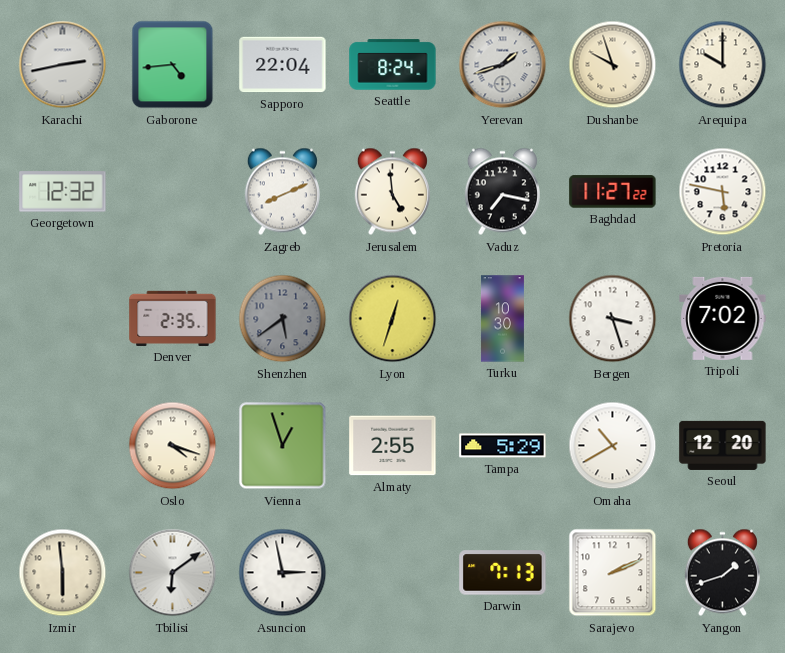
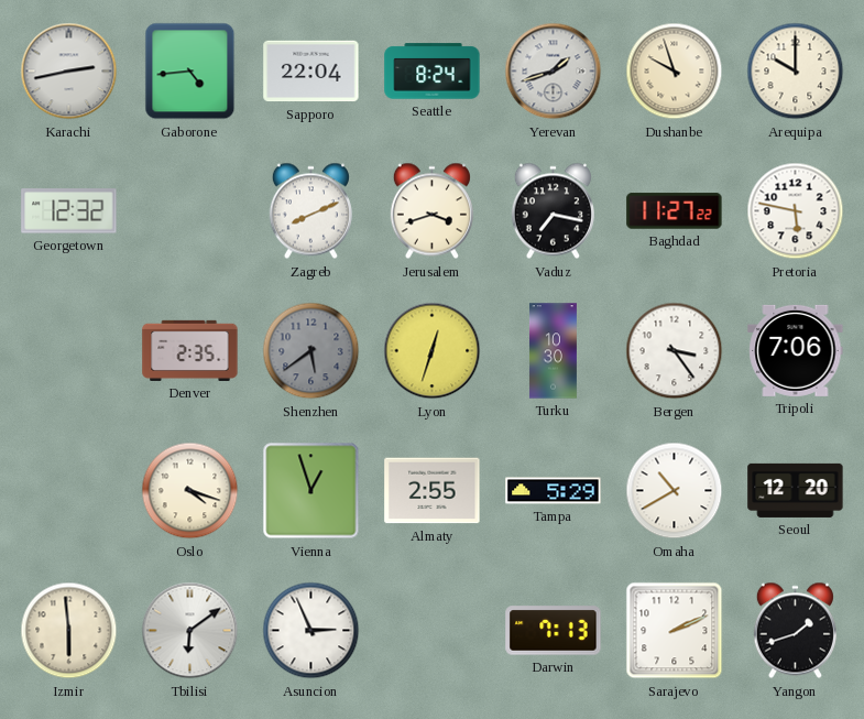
Jerusalem: 4:59 -> 3:42 (431, 211)
Bergen: 3:27 -> 3:24 (675, 351)
Tripoli: 7:02 -> 7:06 (796, 350)
Asuncion: 2:58 -> 2:56 (311, 631)
